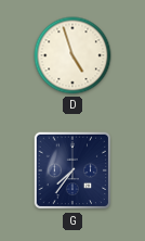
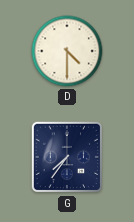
D: 4:57 -> 4:30 (67, 51)
